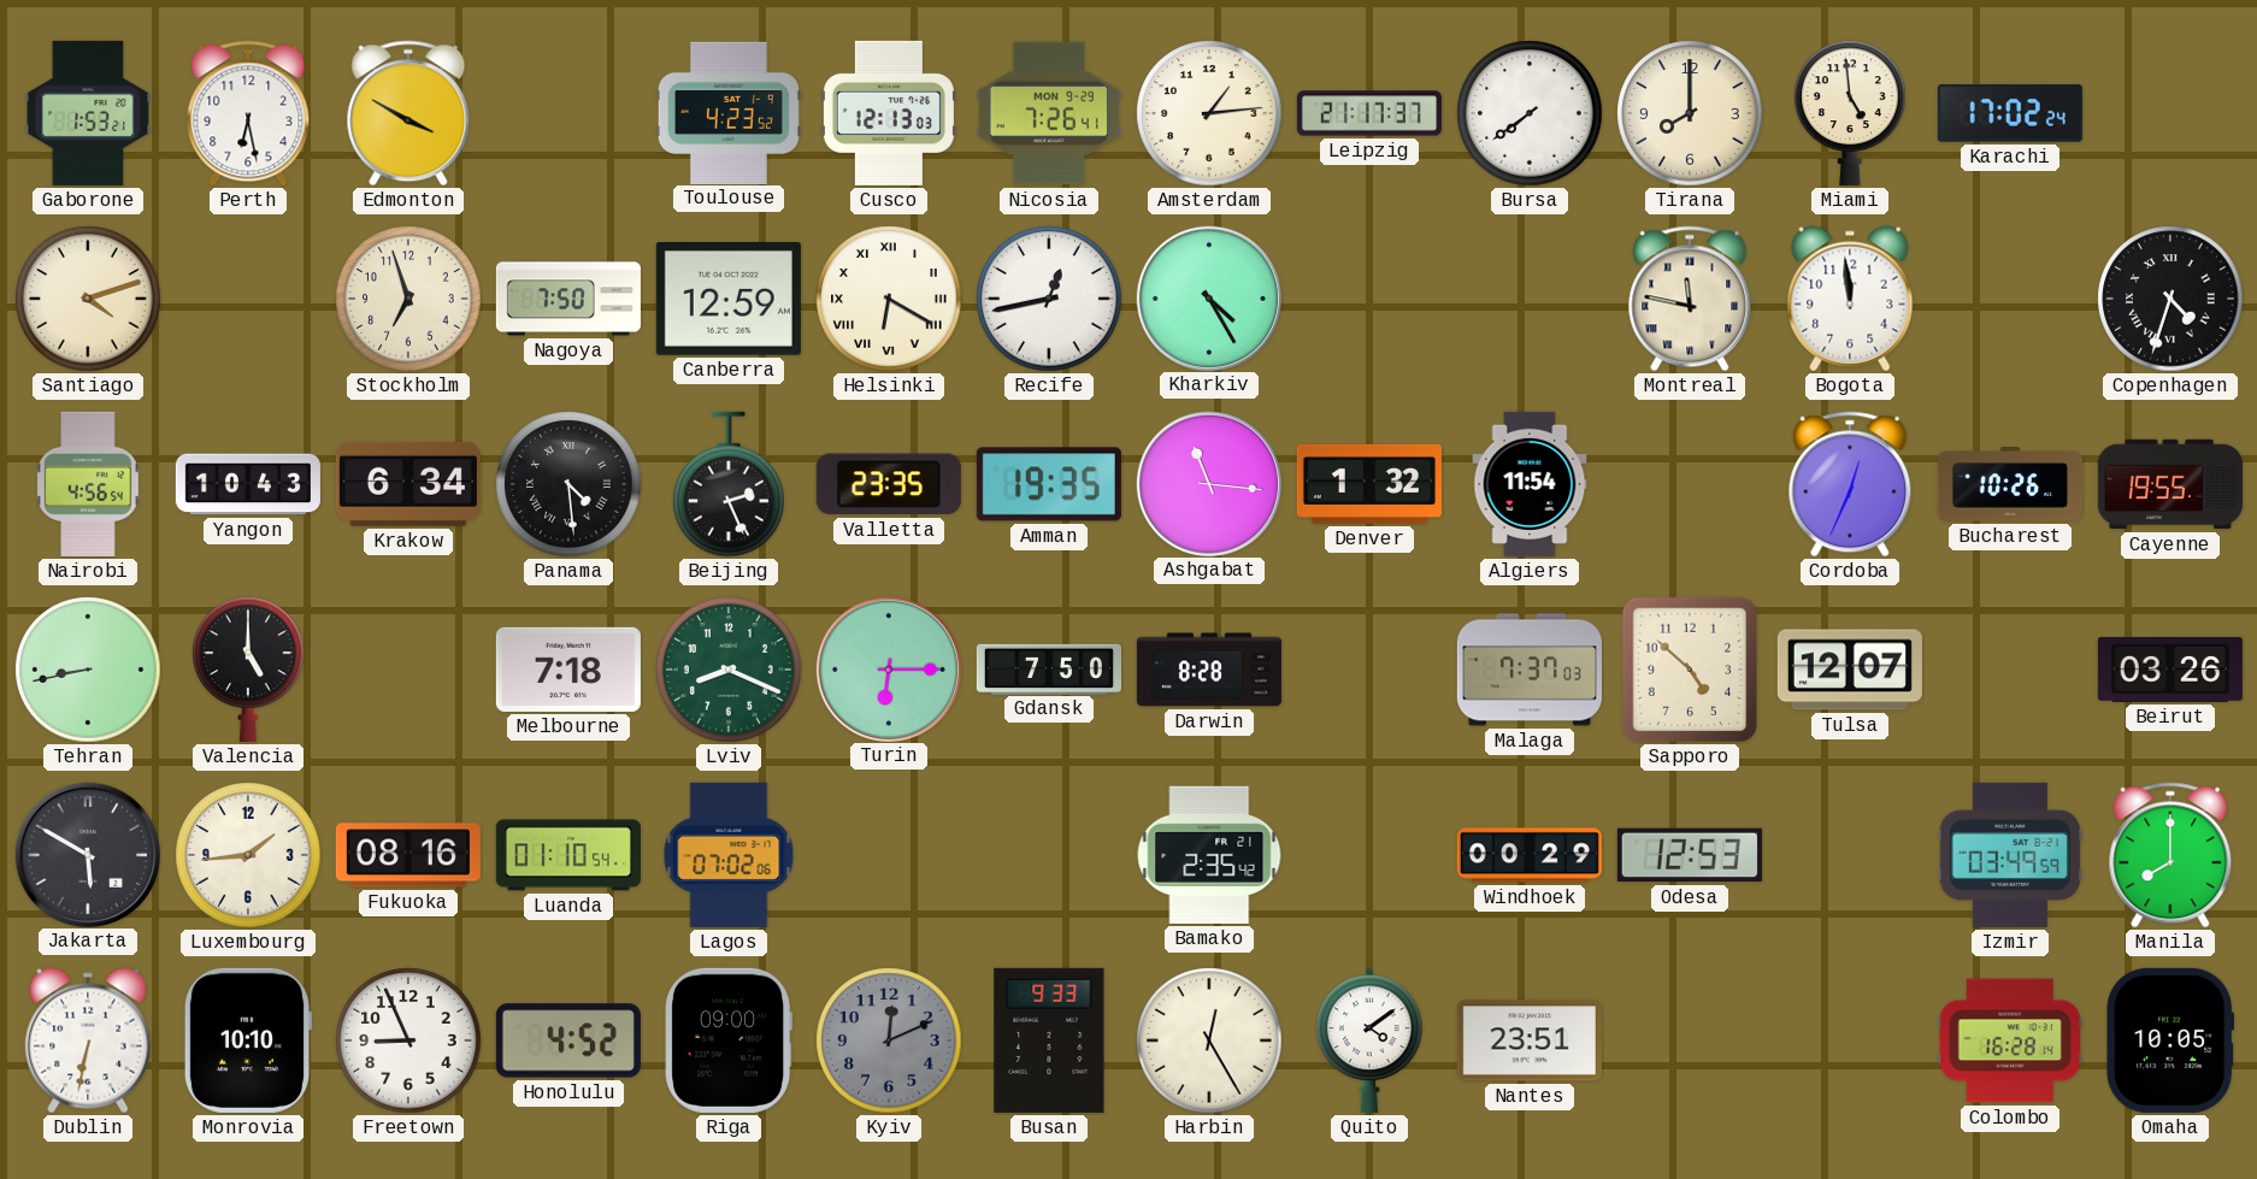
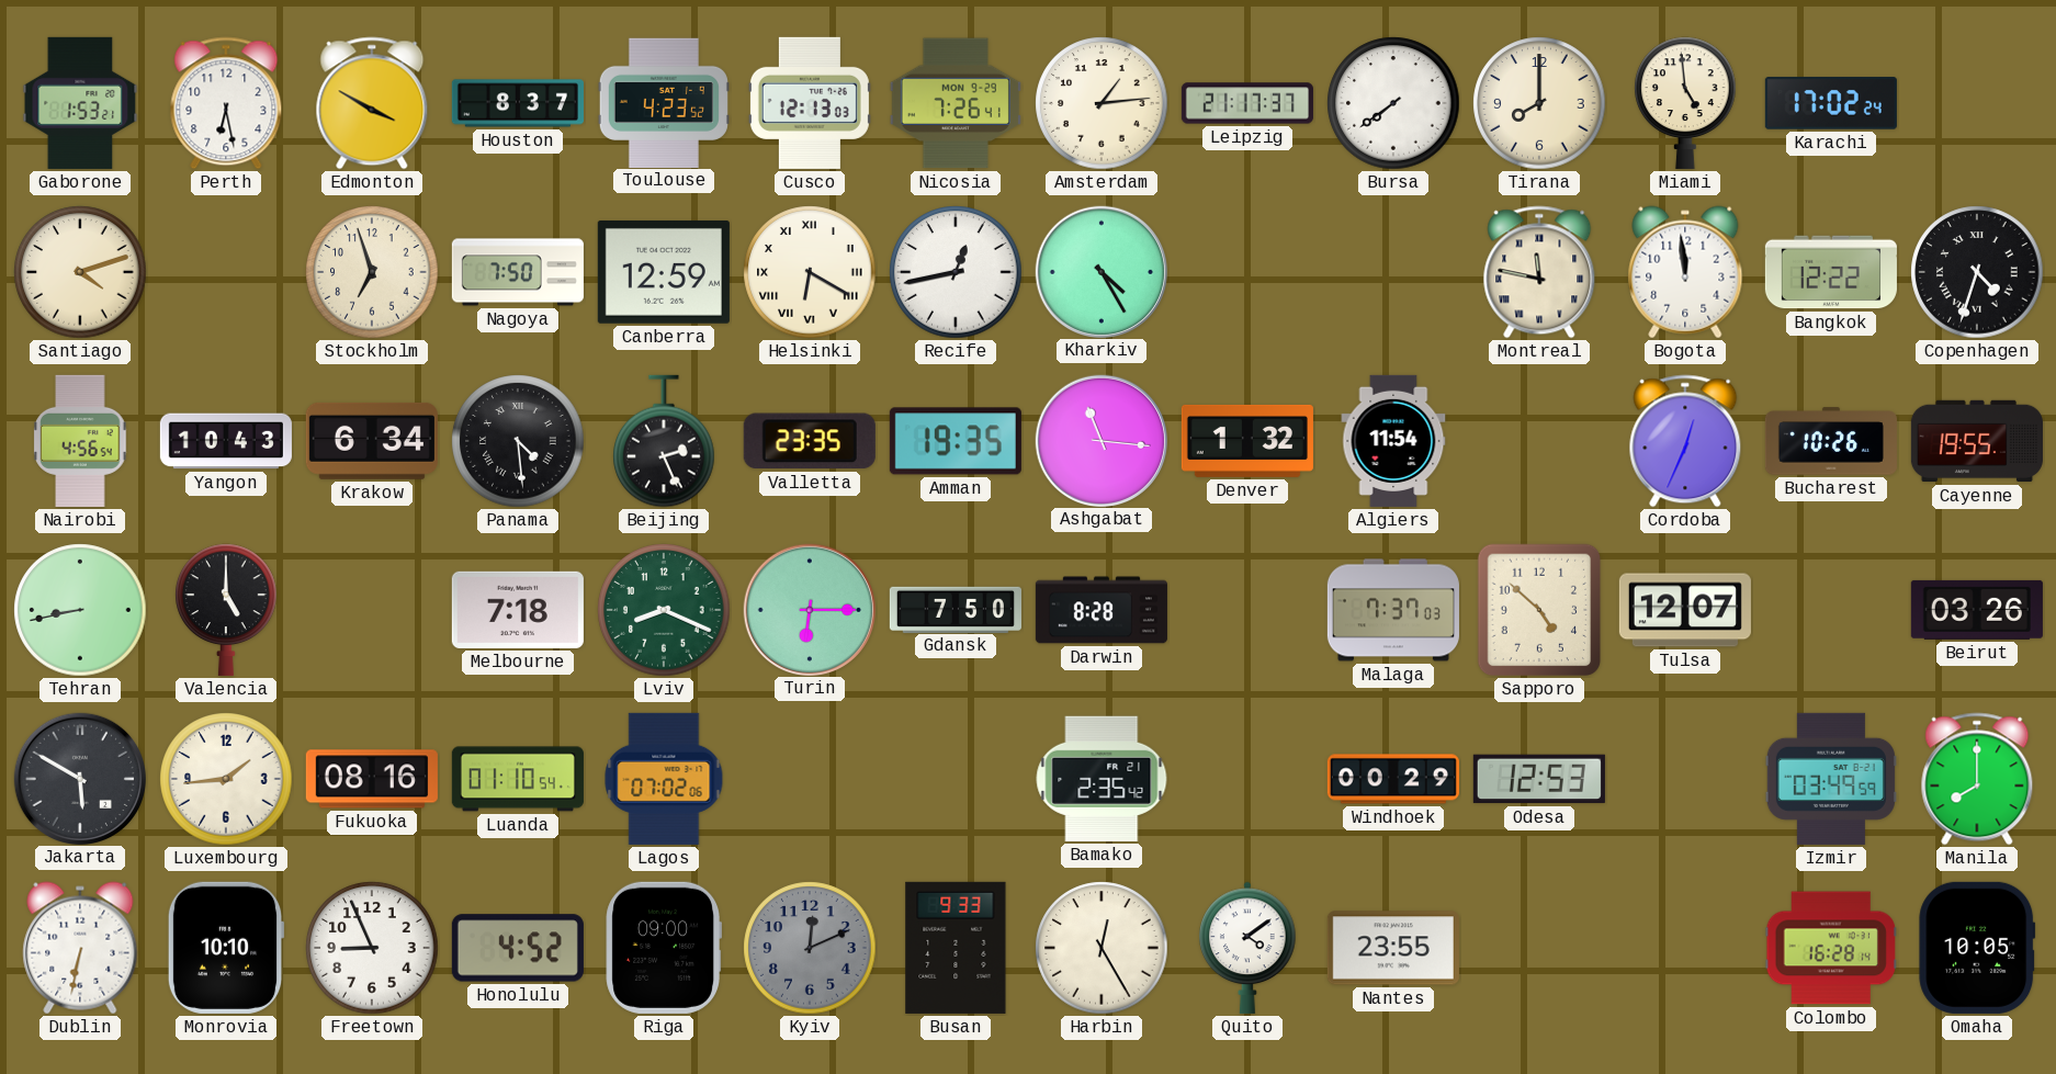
Houston: none -> 8:37 (518, 103)
Bangkok: none -> 12:22 (1831, 272)
Nantes: 23:51 -> 23:55 (1393, 948)
